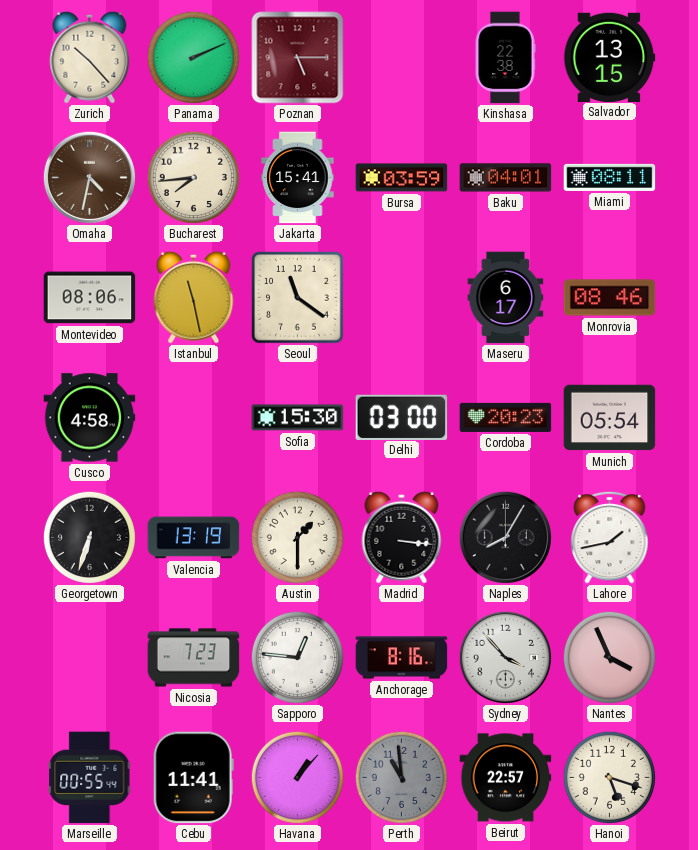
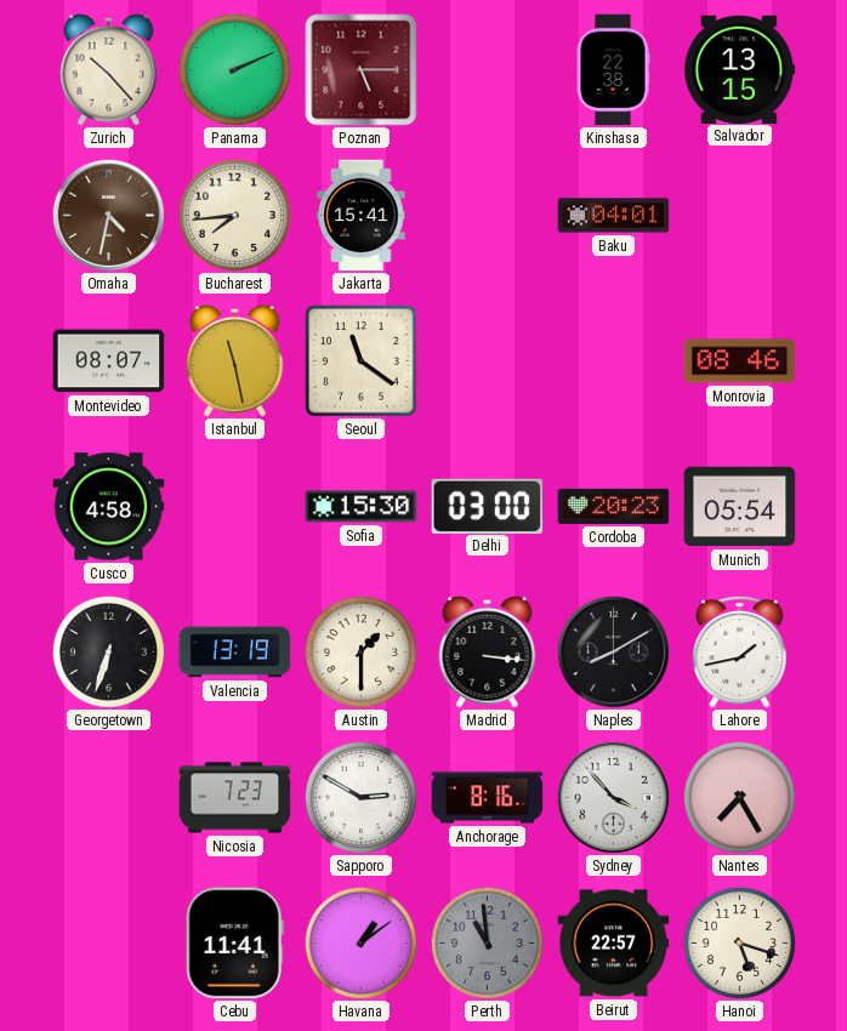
Bursa: 03:59 -> none (402, 178)
Miami: 08:11 -> none (610, 177)
Montevideo: 08:06 -> 08:07 (109, 361)
Maseru: 6:17 -> none (506, 298)
Naples: 8:05 -> 8:10 (613, 651)
Sapporo: 12:46 -> 2:50 (360, 797)
Nantes: 3:56 -> 7:25 (739, 797)
Marseille: 00:55 -> none (90, 778)
Havana: 1:07 -> 1:09 (360, 942)
